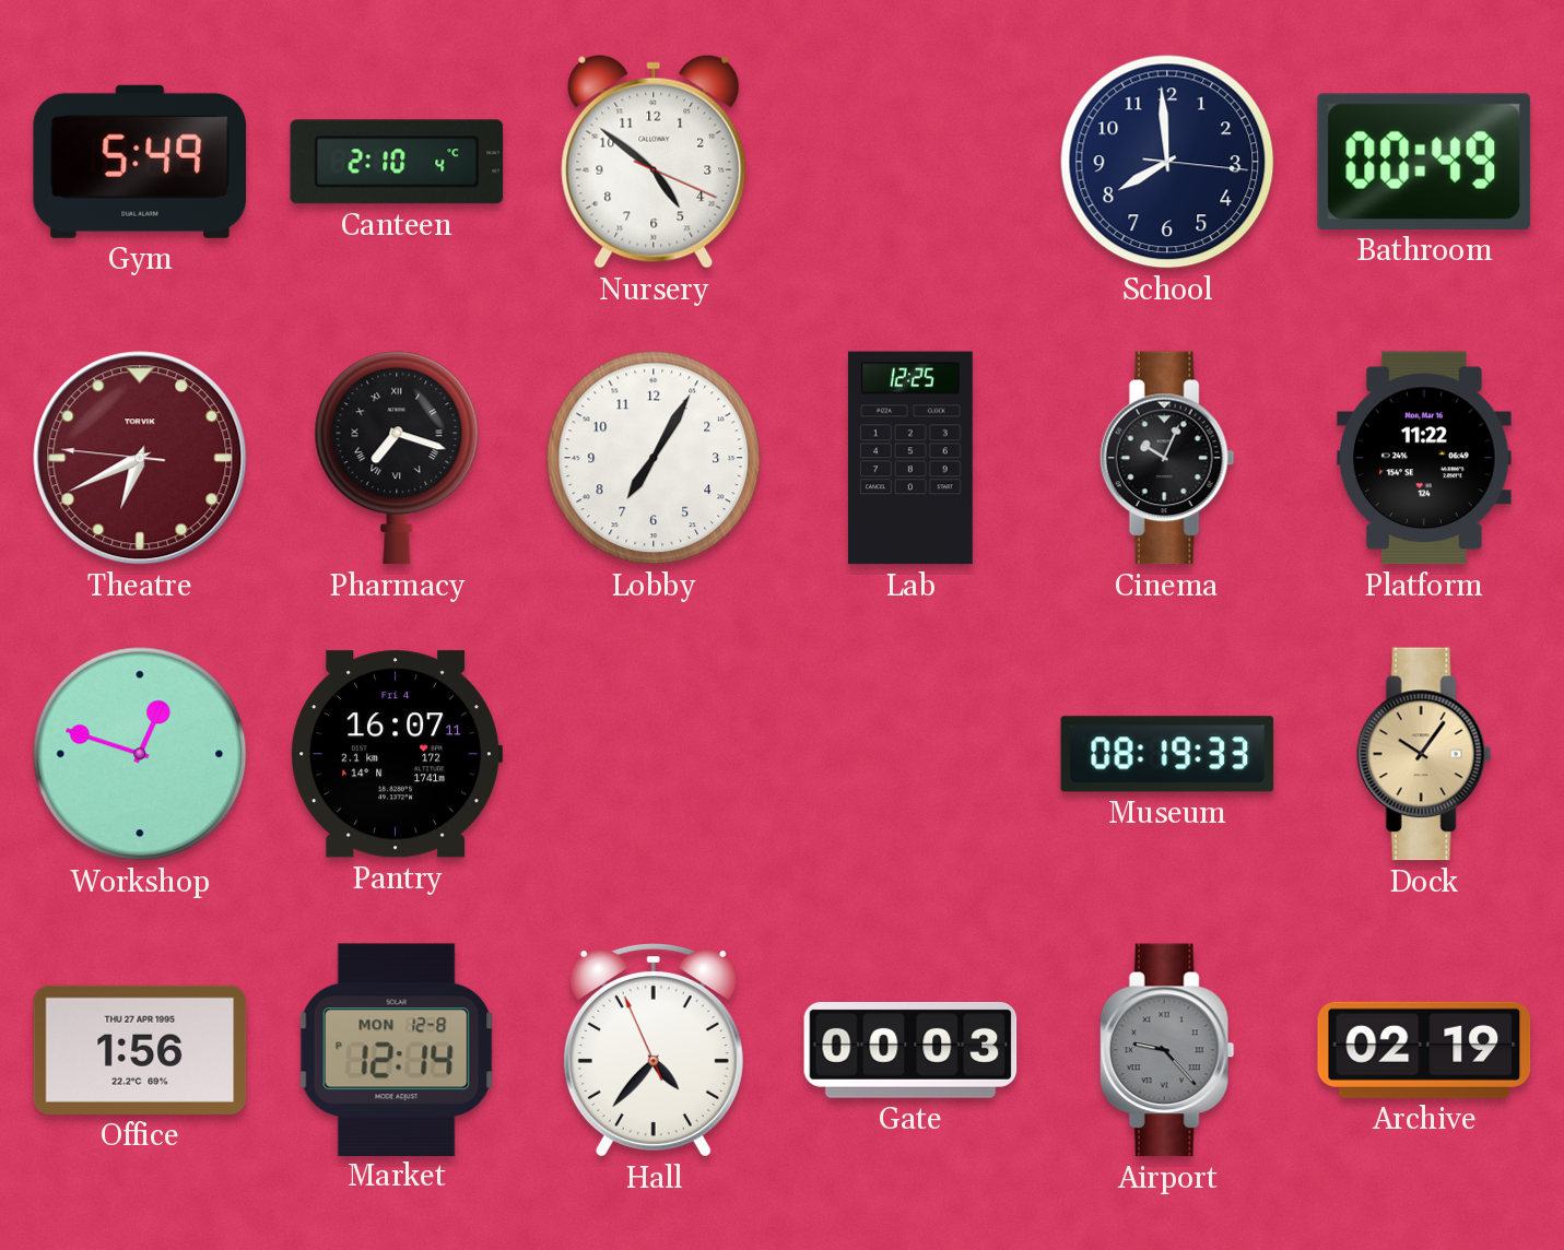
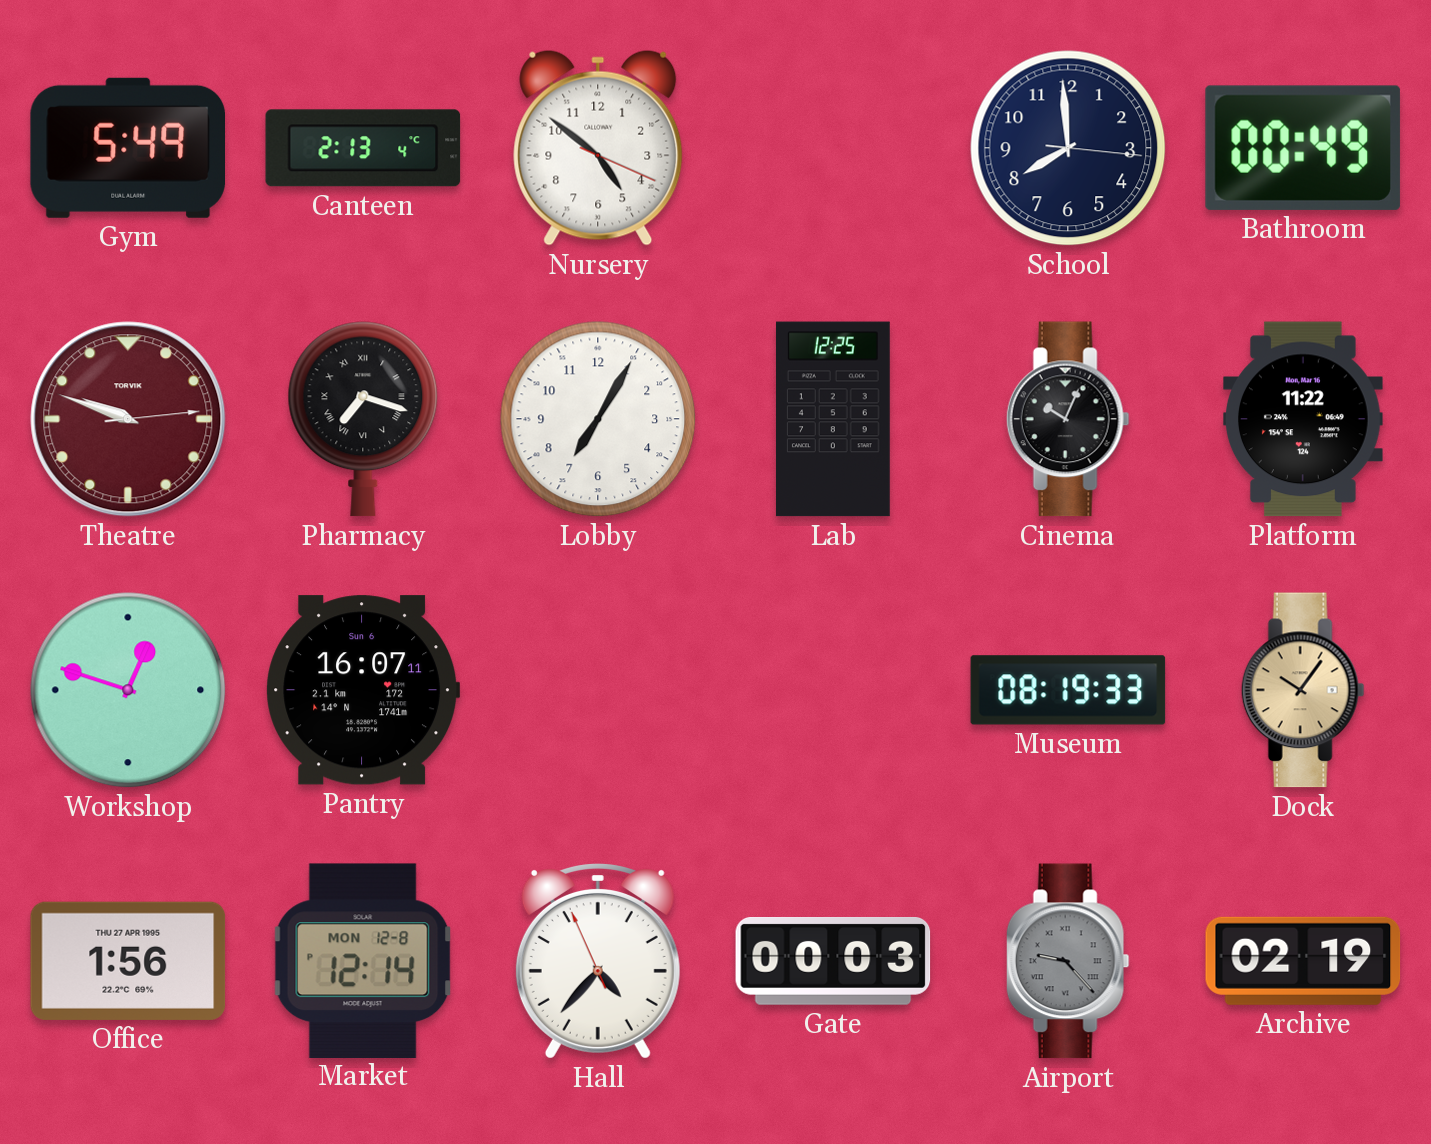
Canteen: 2:10 -> 2:13 (363, 148)
Theatre: 6:40 -> 9:48 (128, 419)
Pantry date: Fri 4 -> Sun 6 (363, 690)
